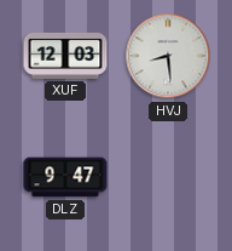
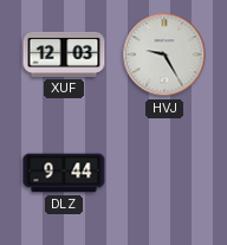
HVJ: 8:29 -> 9:25 (164, 54)
DLZ: 9:47 -> 9:44 (64, 173)
